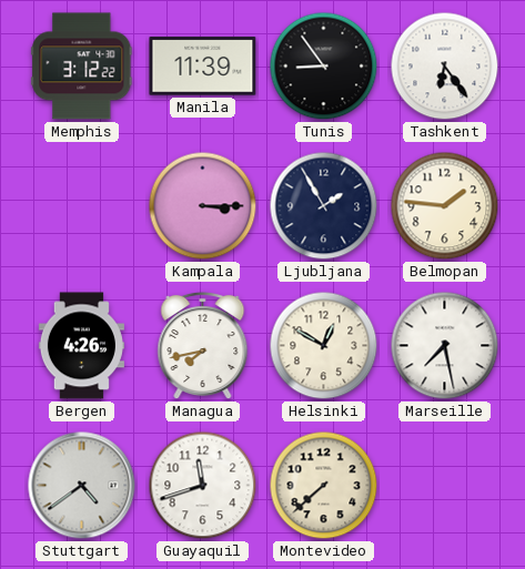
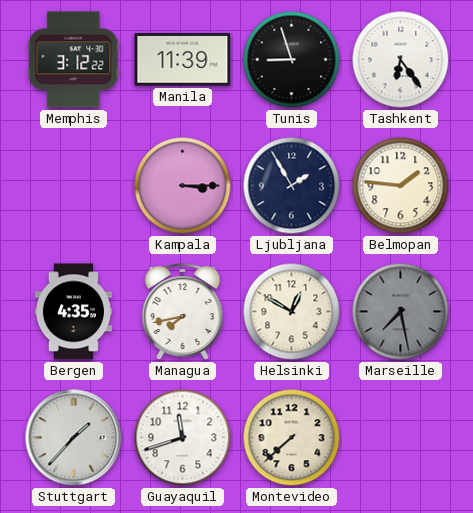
Tunis: 8:54 -> 8:57 (292, 60)
Bergen: 4:26 -> 4:35 (73, 312)
Marseille dial: white -> grey (401, 312)
Stuttgart: 4:39 -> 1:37 (74, 438)
